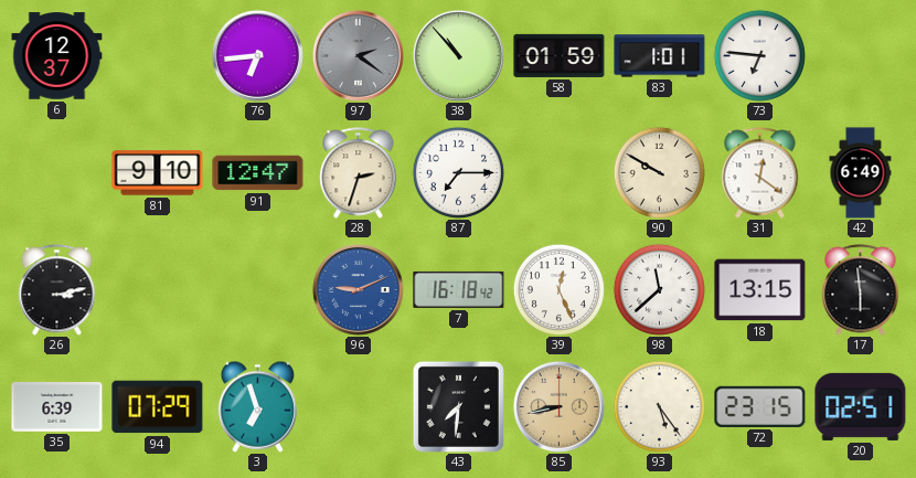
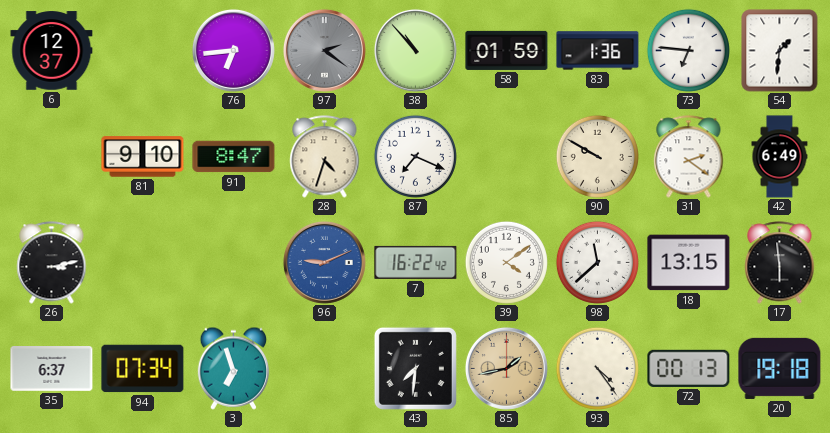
83: 1:01 -> 1:36 (598, 51)
54: none -> 1:31 (780, 51)
91: 12:47 -> 8:47 (234, 157)
28: 2:33 -> 4:33 (325, 157)
87: 7:15 -> 7:19 (415, 156)
31: 12:21 -> 2:21 (689, 157)
7: 16:18 -> 16:22 (416, 262)
39: 12:26 -> 4:09 (506, 262)
35: 6:39 -> 6:37 (52, 369)
94: 07:29 -> 07:34 (143, 369)
85: 8:43 -> 1:43 (506, 368)
93: 5:24 -> 4:24 (597, 368)
72: 23:15 -> 00:13 (689, 368)
20: 02:51 -> 19:18 (780, 368)
